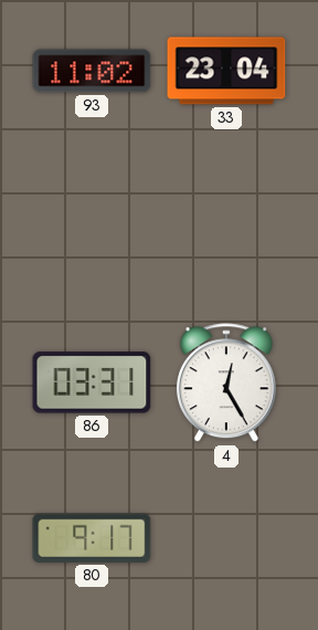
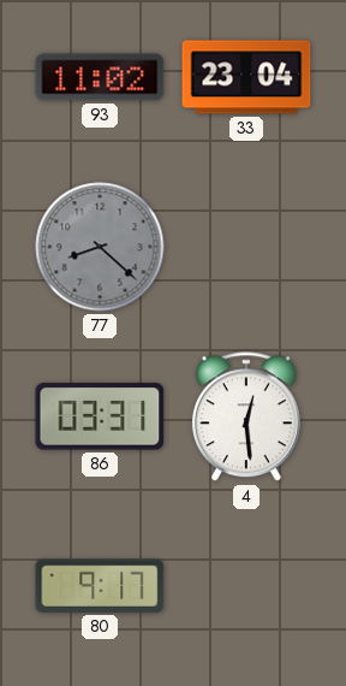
77: none -> 8:22 (100, 247)
4: 12:25 -> 12:29 (246, 418)
